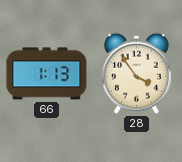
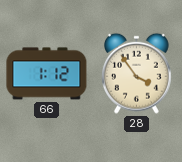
66: 1:13 -> 1:12 (47, 74)
